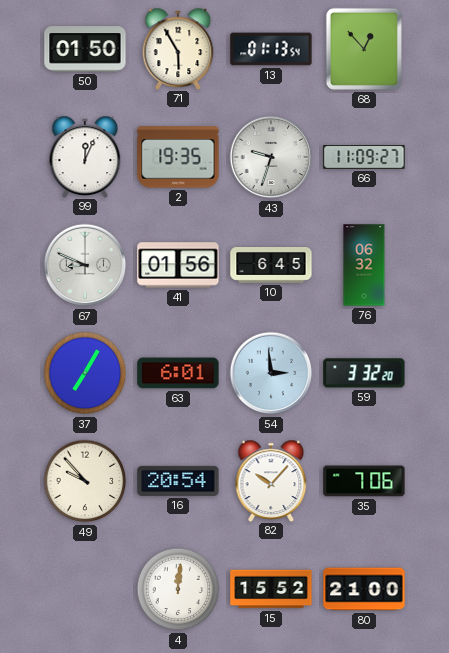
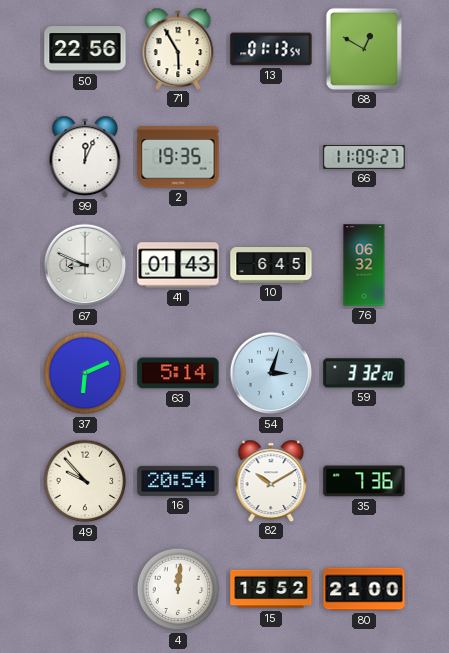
50: 01:50 -> 22:56 (85, 49)
68: 12:53 -> 12:50 (364, 49)
43: 9:33 -> none (271, 157)
41: 01:56 -> 01:43 (178, 265)
37: 7:05 -> 6:11 (85, 373)
63: 6:01 -> 5:14 (178, 373)
54: 2:59 -> 3:03 (271, 373)
82: 10:07 -> 10:10 (271, 480)
35: 7:06 -> 7:36 (364, 481)
